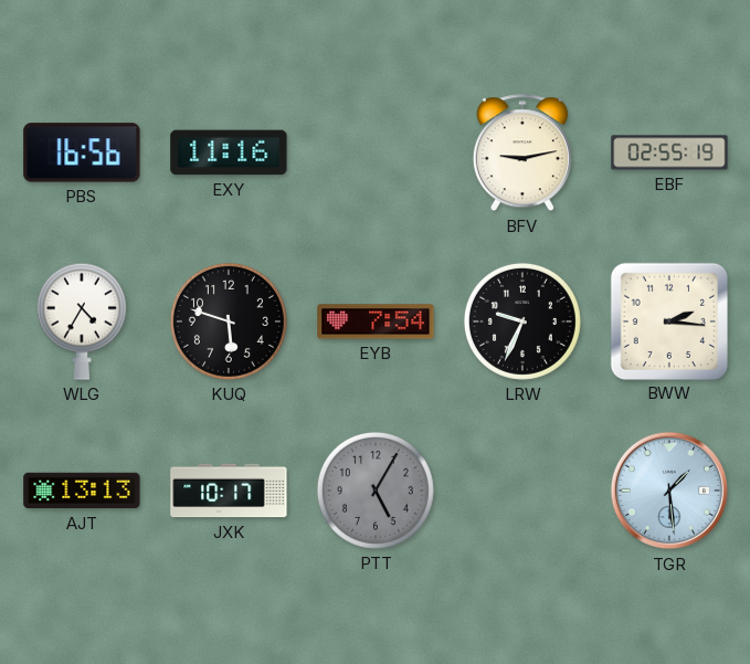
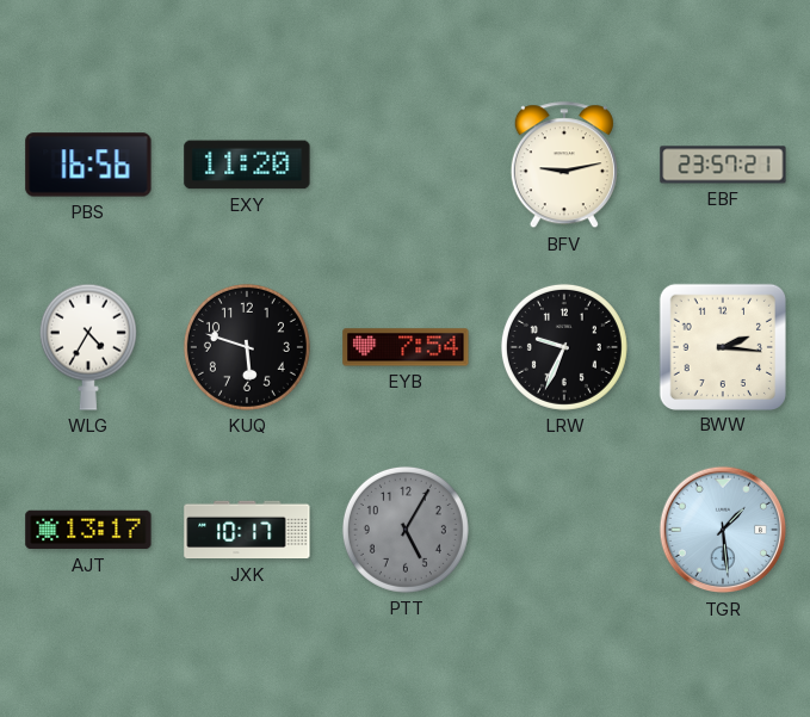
EXY: 11:16 -> 11:20 (247, 165)
EBF: 02:55 -> 23:57 (723, 165)
AJT: 13:13 -> 13:17 (88, 530)
